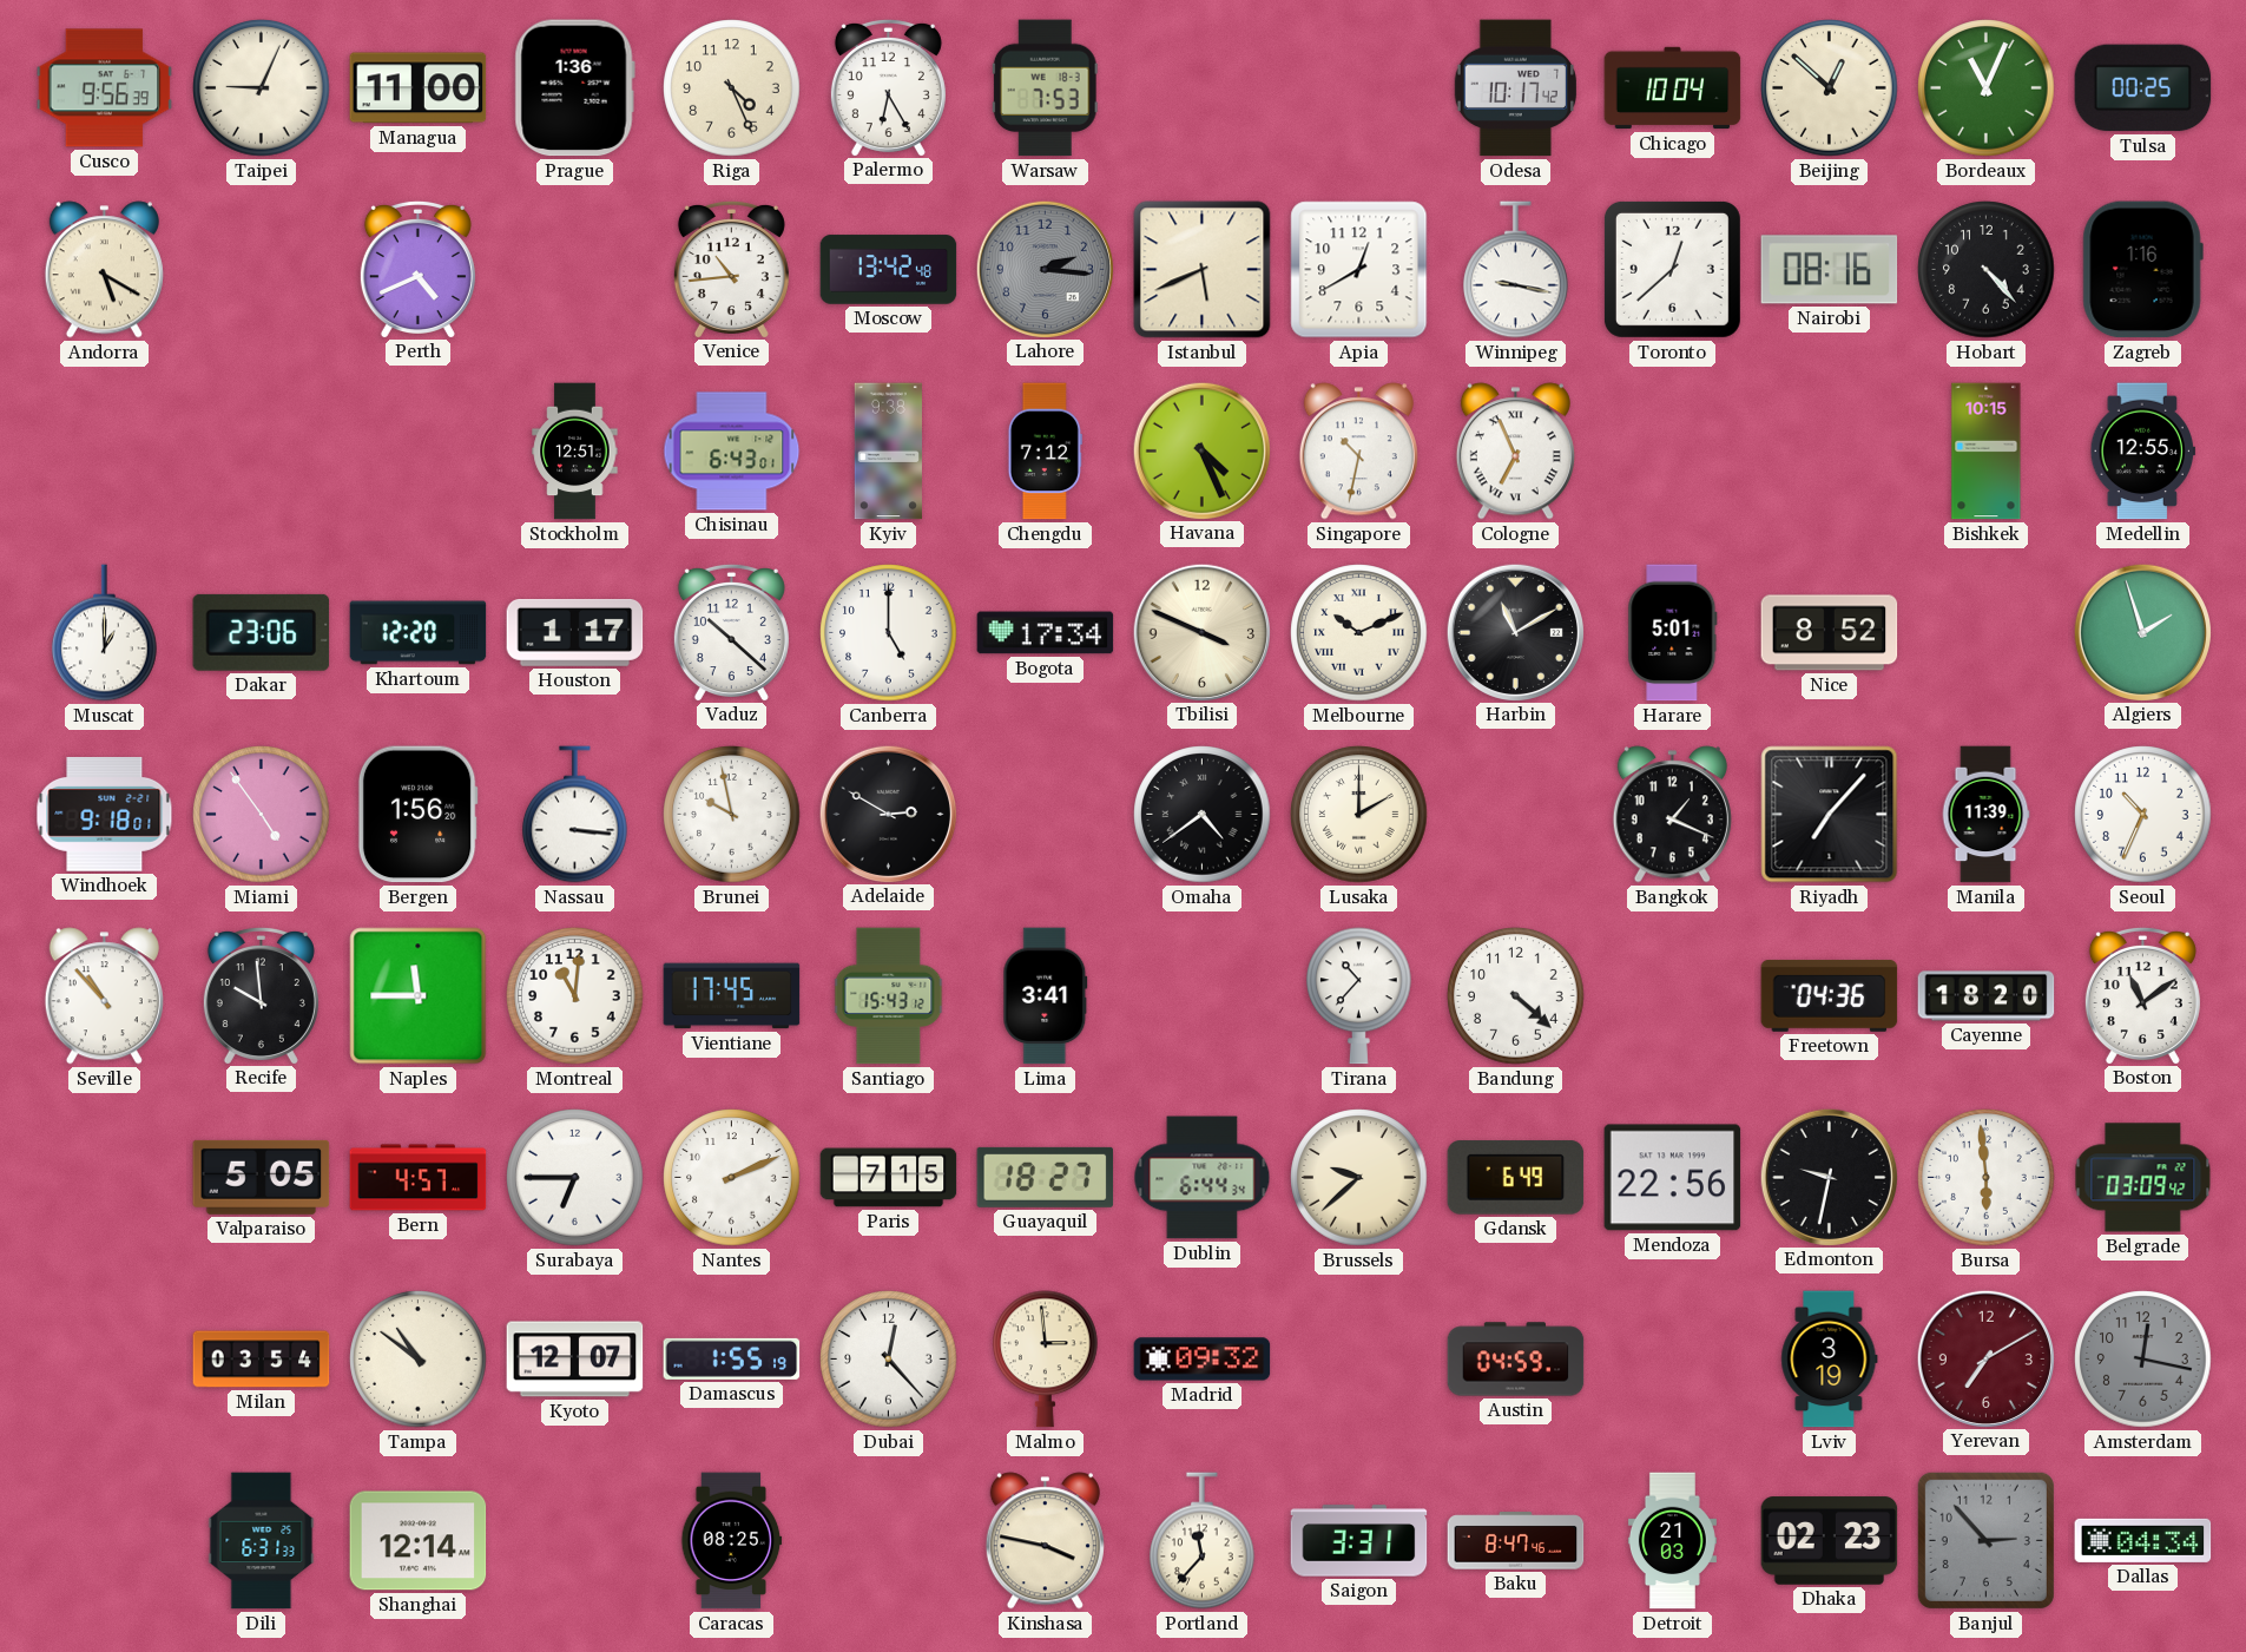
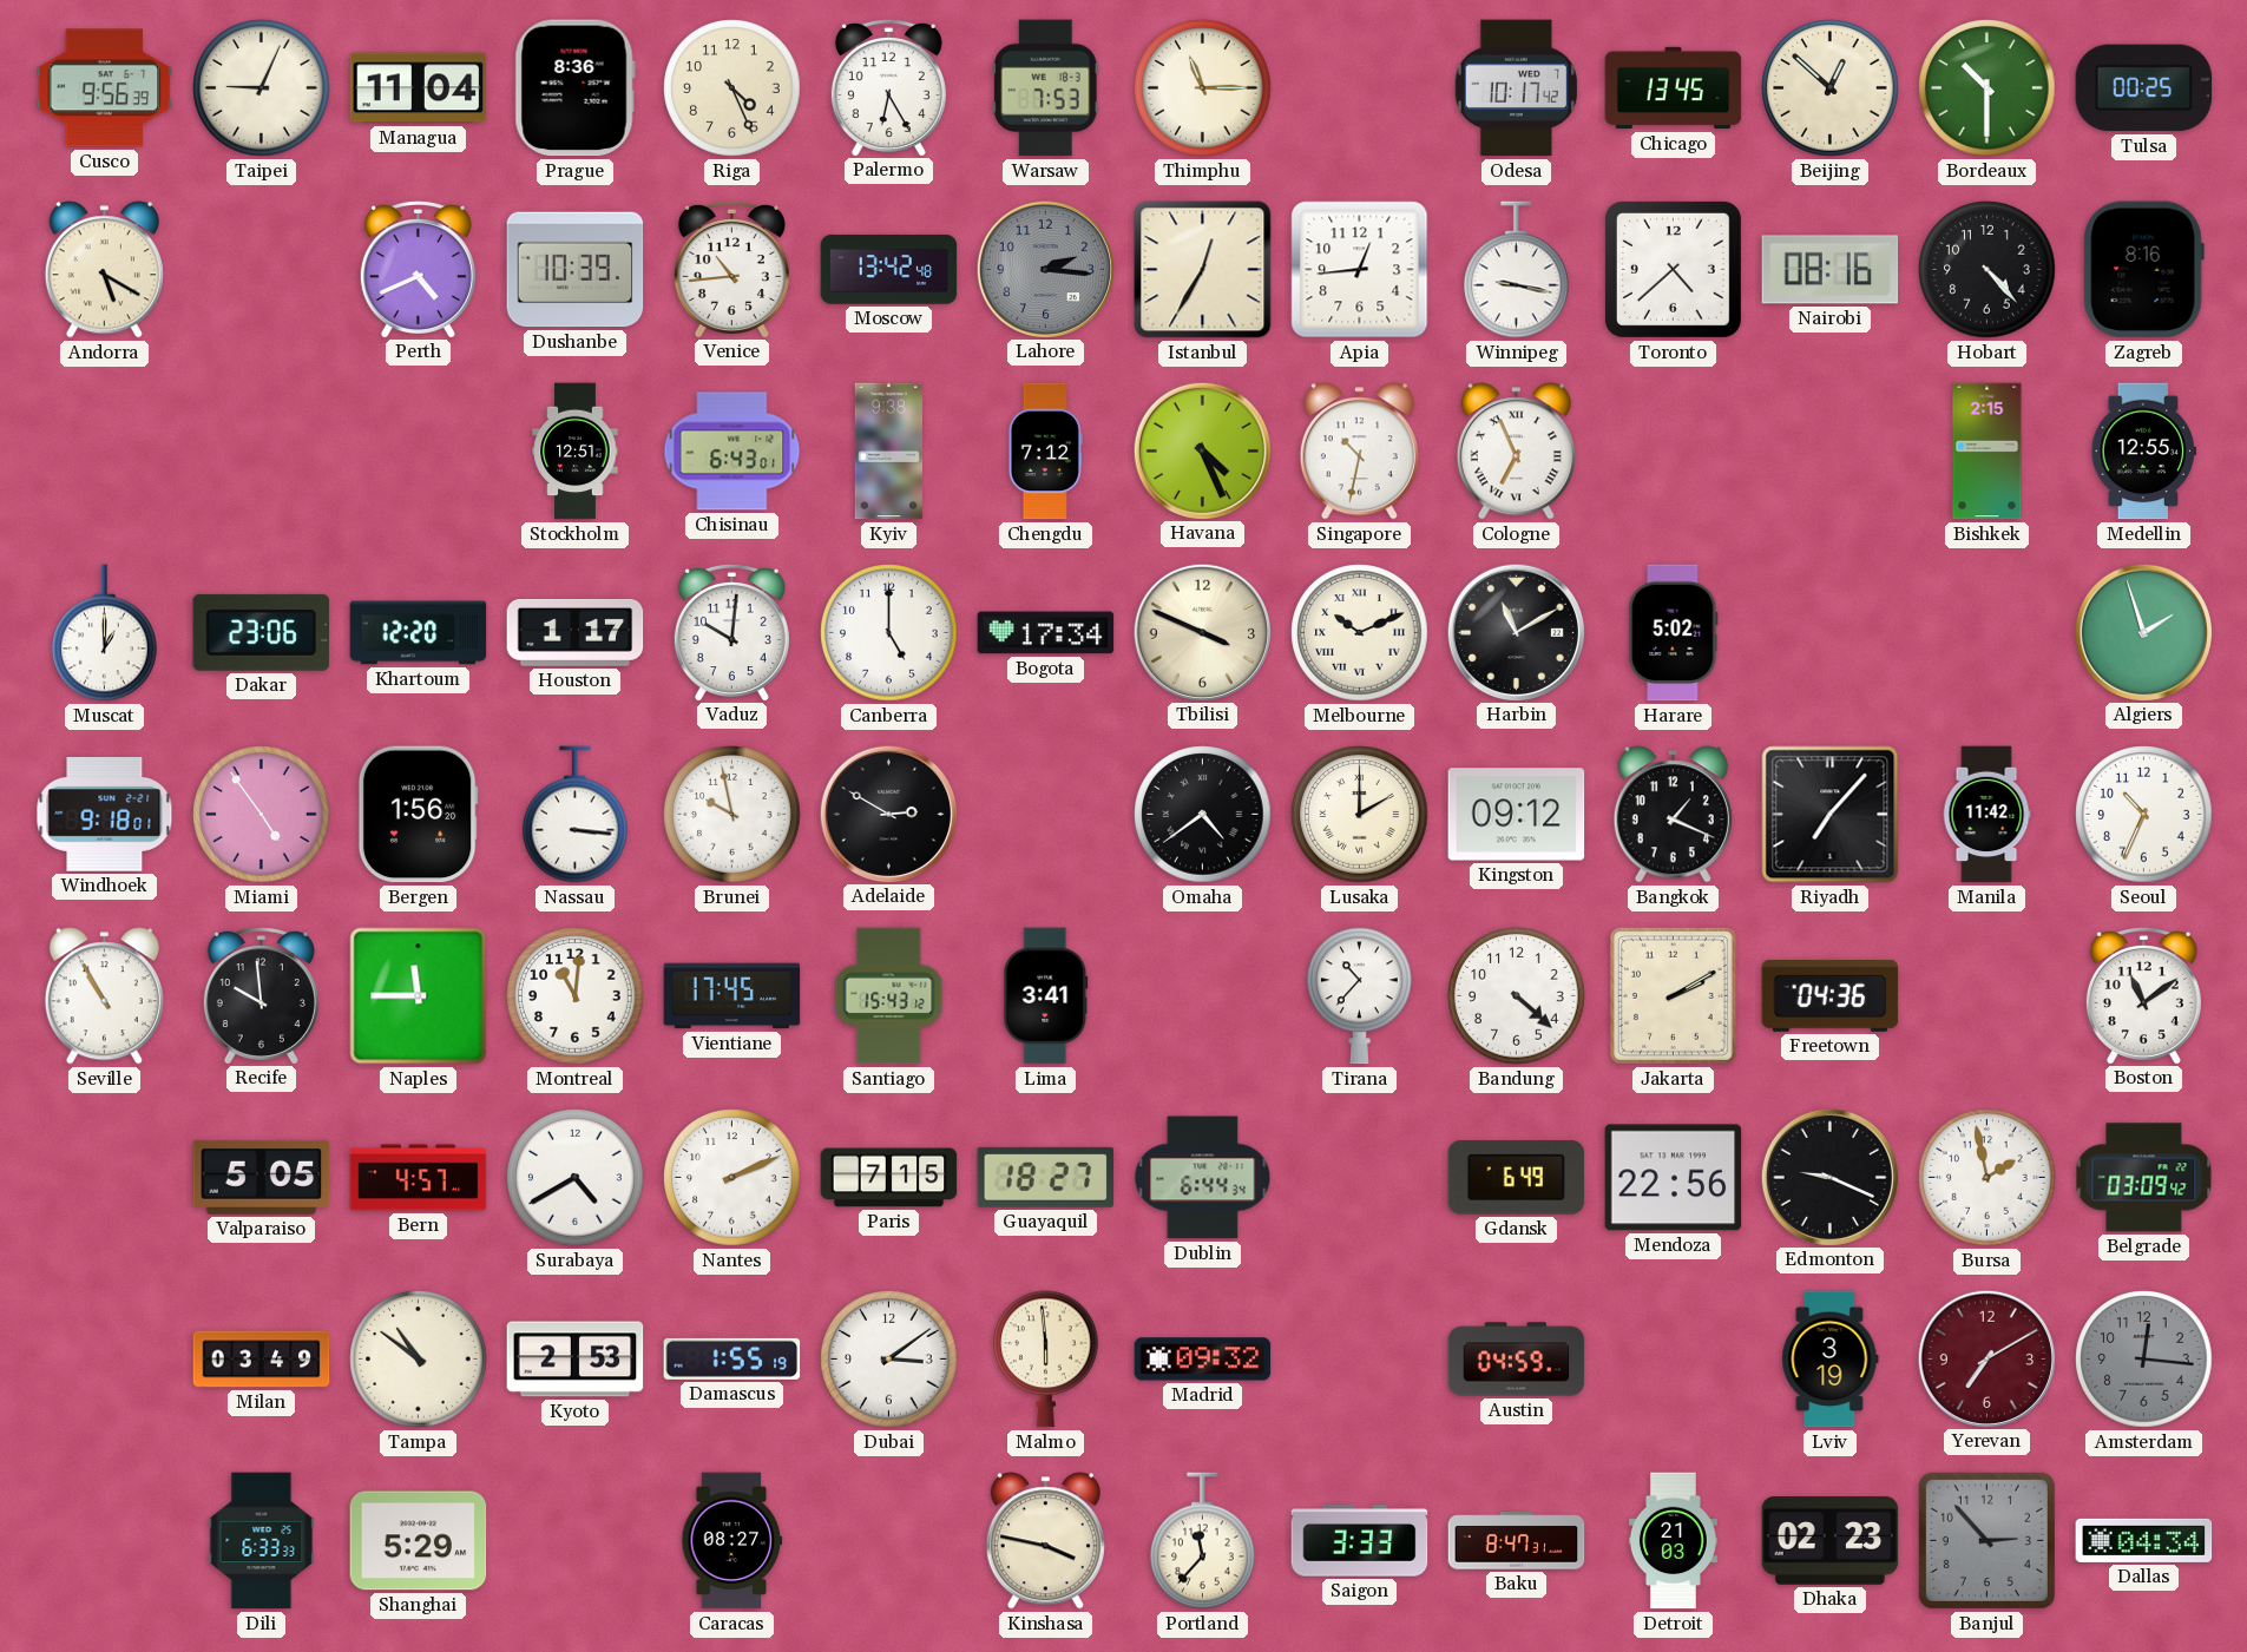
Managua: 11:00 -> 11:04 (419, 88)
Prague: 1:36 -> 8:36 (574, 88)
Thimphu: none -> 11:15 (1203, 88)
Chicago: 10:04 -> 13:45 (1674, 88)
Bordeaux: 11:04 -> 10:30 (1988, 88)
Dushanbe: none -> 10:39 (576, 270)
Istanbul: 5:41 -> 12:35 (1203, 270)
Apia: 12:40 -> 12:44 (1360, 270)
Toronto: 12:38 -> 4:38 (1673, 269)
Zagreb: 1:16 -> 8:16 (2143, 270)
Bishkek: 10:15 -> 2:15 (1988, 452)
Vaduz: 10:22 -> 10:01 (731, 632)
Harare: 5:01 -> 5:02 (1674, 633)
Nice: 8:52 -> none (1830, 633)
Kingston: none -> 09:12 (1517, 815)
Manila: 11:39 -> 11:42 (1986, 815)
Seville: 10:53 -> 10:55 (104, 996)
Jakarta: none -> 2:10 (1673, 995)
Cayenne: 18:20 -> none (1987, 996)
Surabaya: 6:45 -> 4:40 (576, 1178)
Brussels: 9:38 -> none (1359, 1178)
Edmonton: 9:32 -> 9:19 (1829, 1177)
Bursa: 5:59 -> 1:58 (1988, 1178)
Milan: 03:54 -> 03:49 (262, 1360)
Kyoto: 12:07 -> 2:53 (576, 1360)
Dubai: 12:23 -> 3:09 (889, 1360)
Malmo: 2:59 -> 5:59 (1046, 1360)
Amsterdam: 12:17 -> 12:16 (2144, 1360)
Dili: 6:31 -> 6:33 (262, 1541)
Shanghai: 12:14 -> 5:29 (419, 1541)
Caracas: 08:25 -> 08:27 (732, 1541)
Saigon: 3:31 -> 3:33 (1360, 1541)
Baku: 8:47:46 -> 8:47:31 (1517, 1541)
